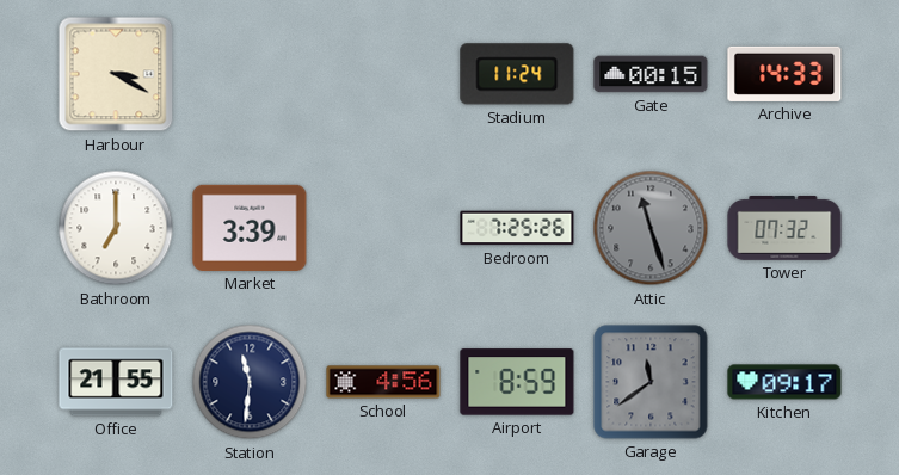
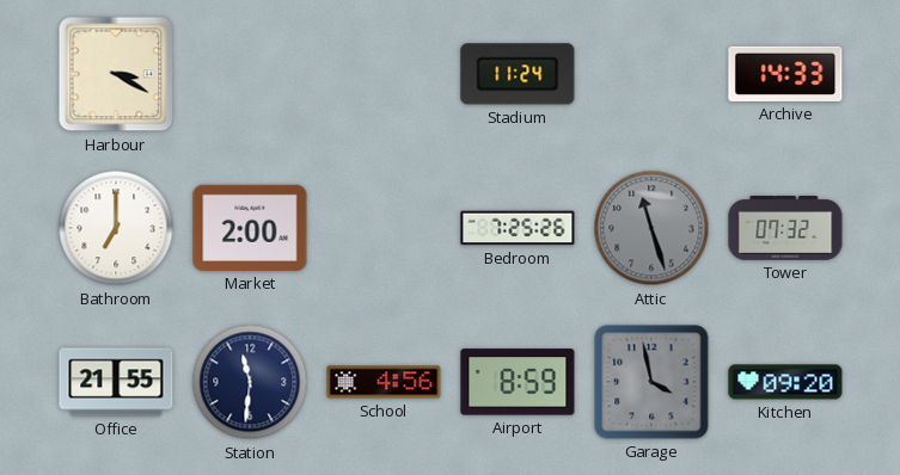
Gate: 00:15 -> none (651, 74)
Market: 3:39 -> 2:00 (250, 228)
Garage: 11:39 -> 3:58 (651, 382)
Kitchen: 09:17 -> 09:20 (785, 382)
